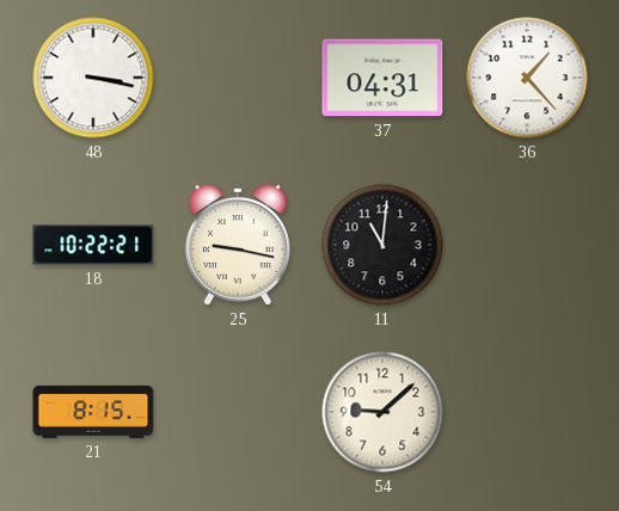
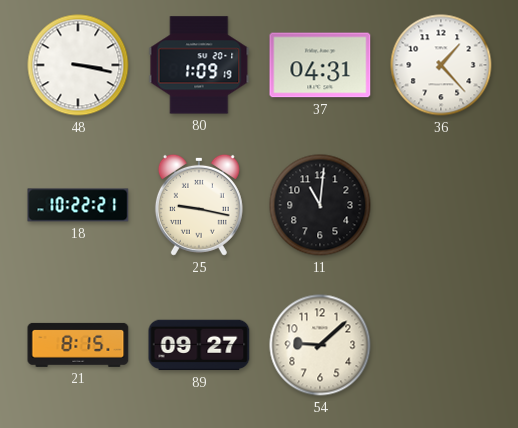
80: none -> 1:09 (199, 65)
89: none -> 09:27 (199, 345)
